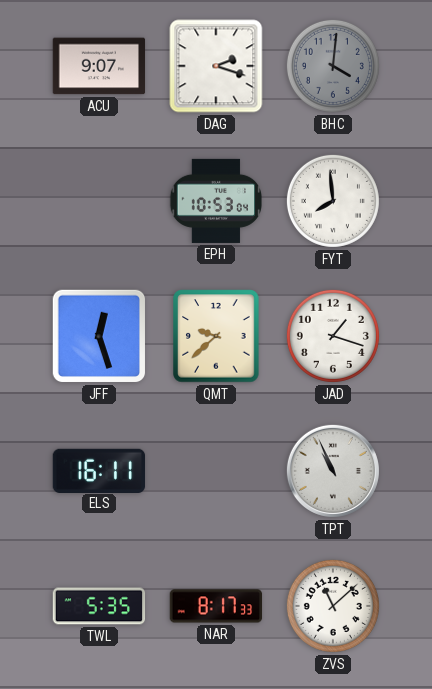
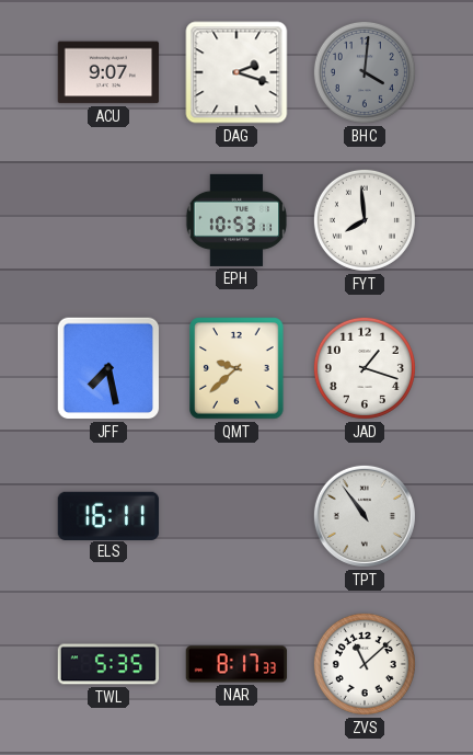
EPH: 10:53:04 -> 10:53:11 (235, 220)
JFF: 12:27 -> 7:28 (108, 368)
TPT: 10:56 -> 10:54 (365, 516)
